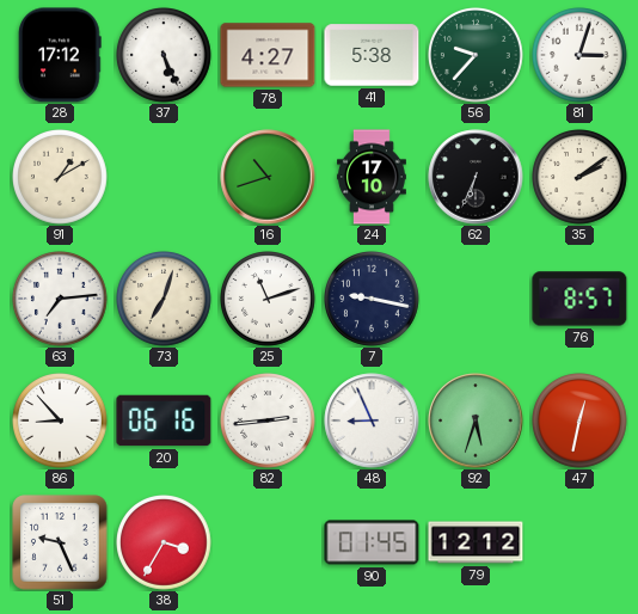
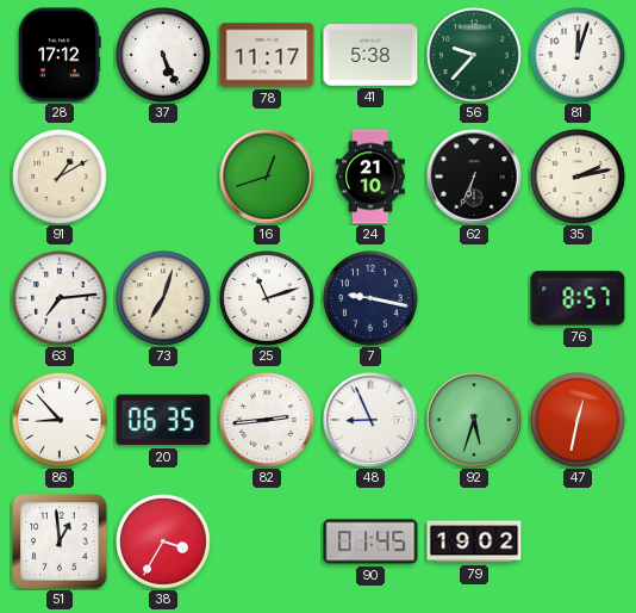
78: 4:27 -> 11:17 (267, 55)
81: 3:03 -> 12:03 (579, 56)
16: 10:42 -> 12:42 (267, 177)
24: 17:10 -> 21:10 (372, 177)
35: 2:09 -> 2:13 (579, 178)
20: 06:16 -> 06:35 (163, 420)
51: 9:26 -> 12:59 (60, 541)
79: 12:12 -> 19:02 (474, 541)
